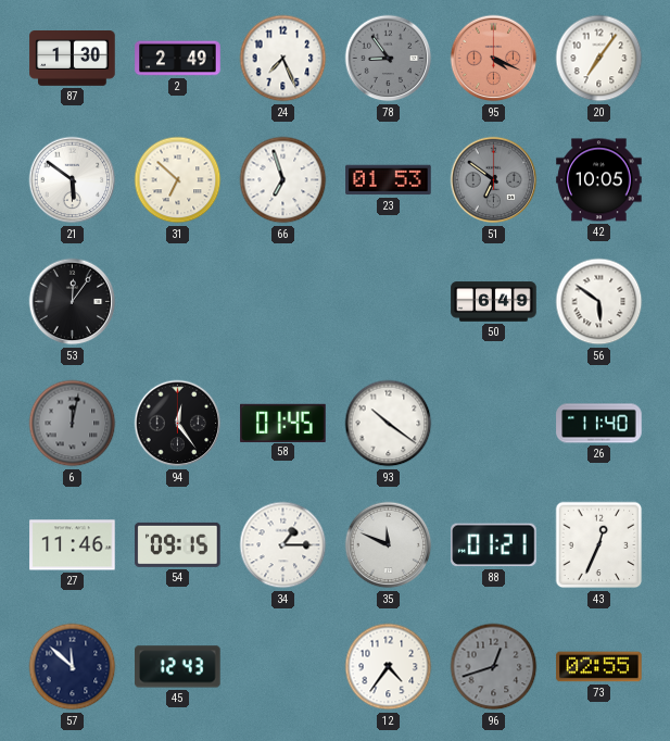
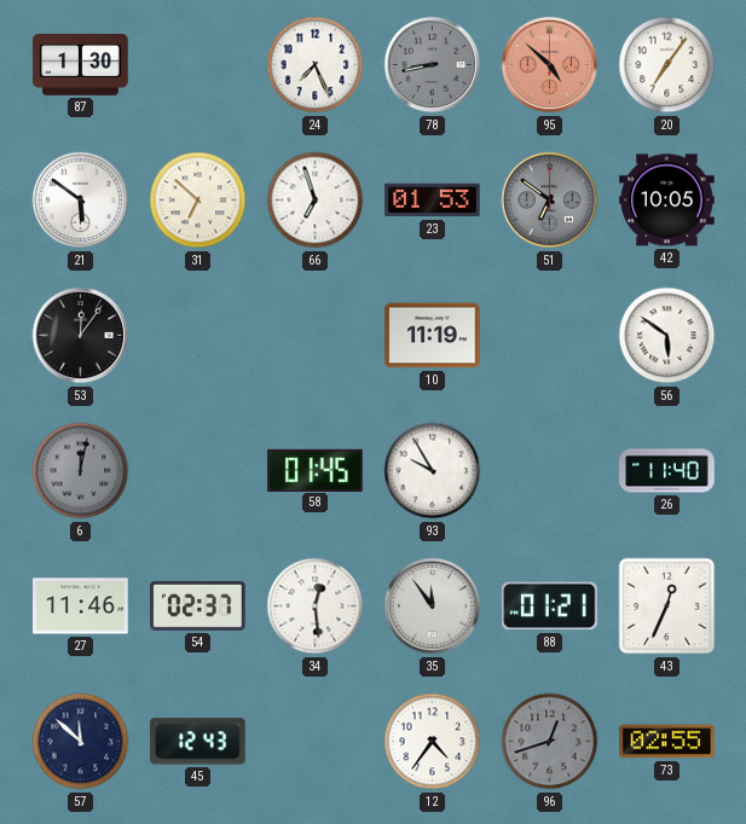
2: 2:49 -> none (178, 59)
78: 8:54 -> 8:43 (433, 65)
95: 4:19 -> 4:52 (550, 65)
10: none -> 11:19 (433, 336)
50: 6:49 -> none (494, 302)
94: 12:24 -> none (178, 424)
93: 10:21 -> 9:55 (433, 471)
54: 09:15 -> 02:37 (198, 605)
34: 1:15 -> 12:29 (316, 607)
35: 11:49 -> 11:54 (433, 607)
